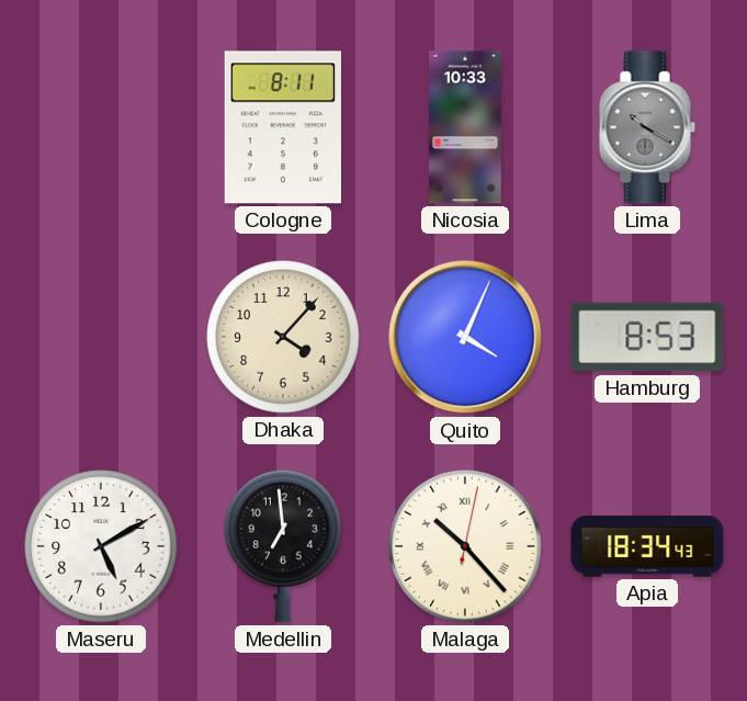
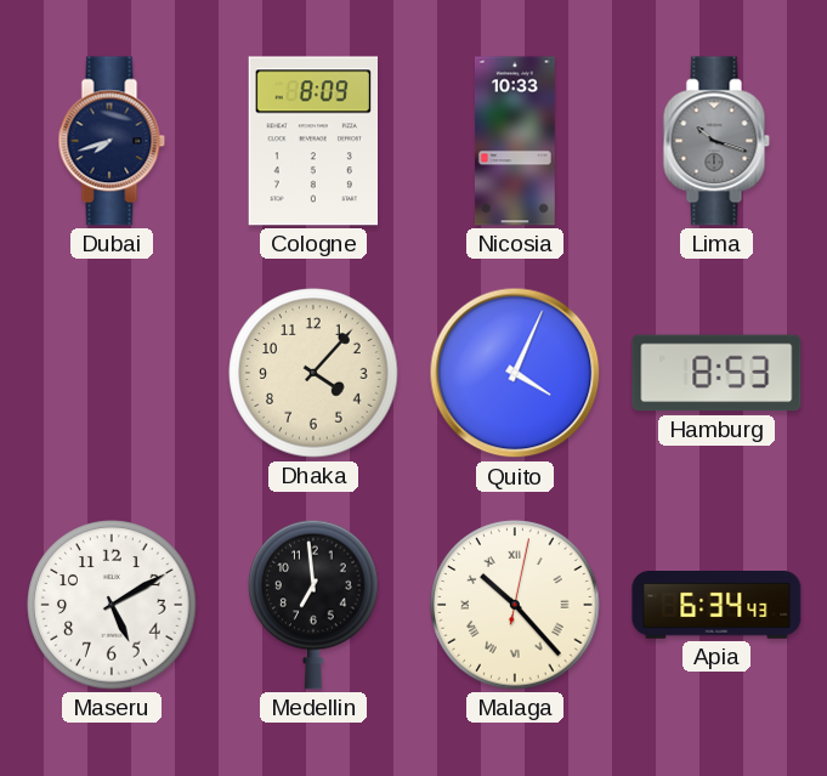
Dubai: none -> 7:42 (112, 141)
Cologne: 8:11 -> 8:09 (312, 141)
Lima: 10:20 -> 10:18 (716, 141)
Apia: 18:34 -> 6:34 (716, 606)
